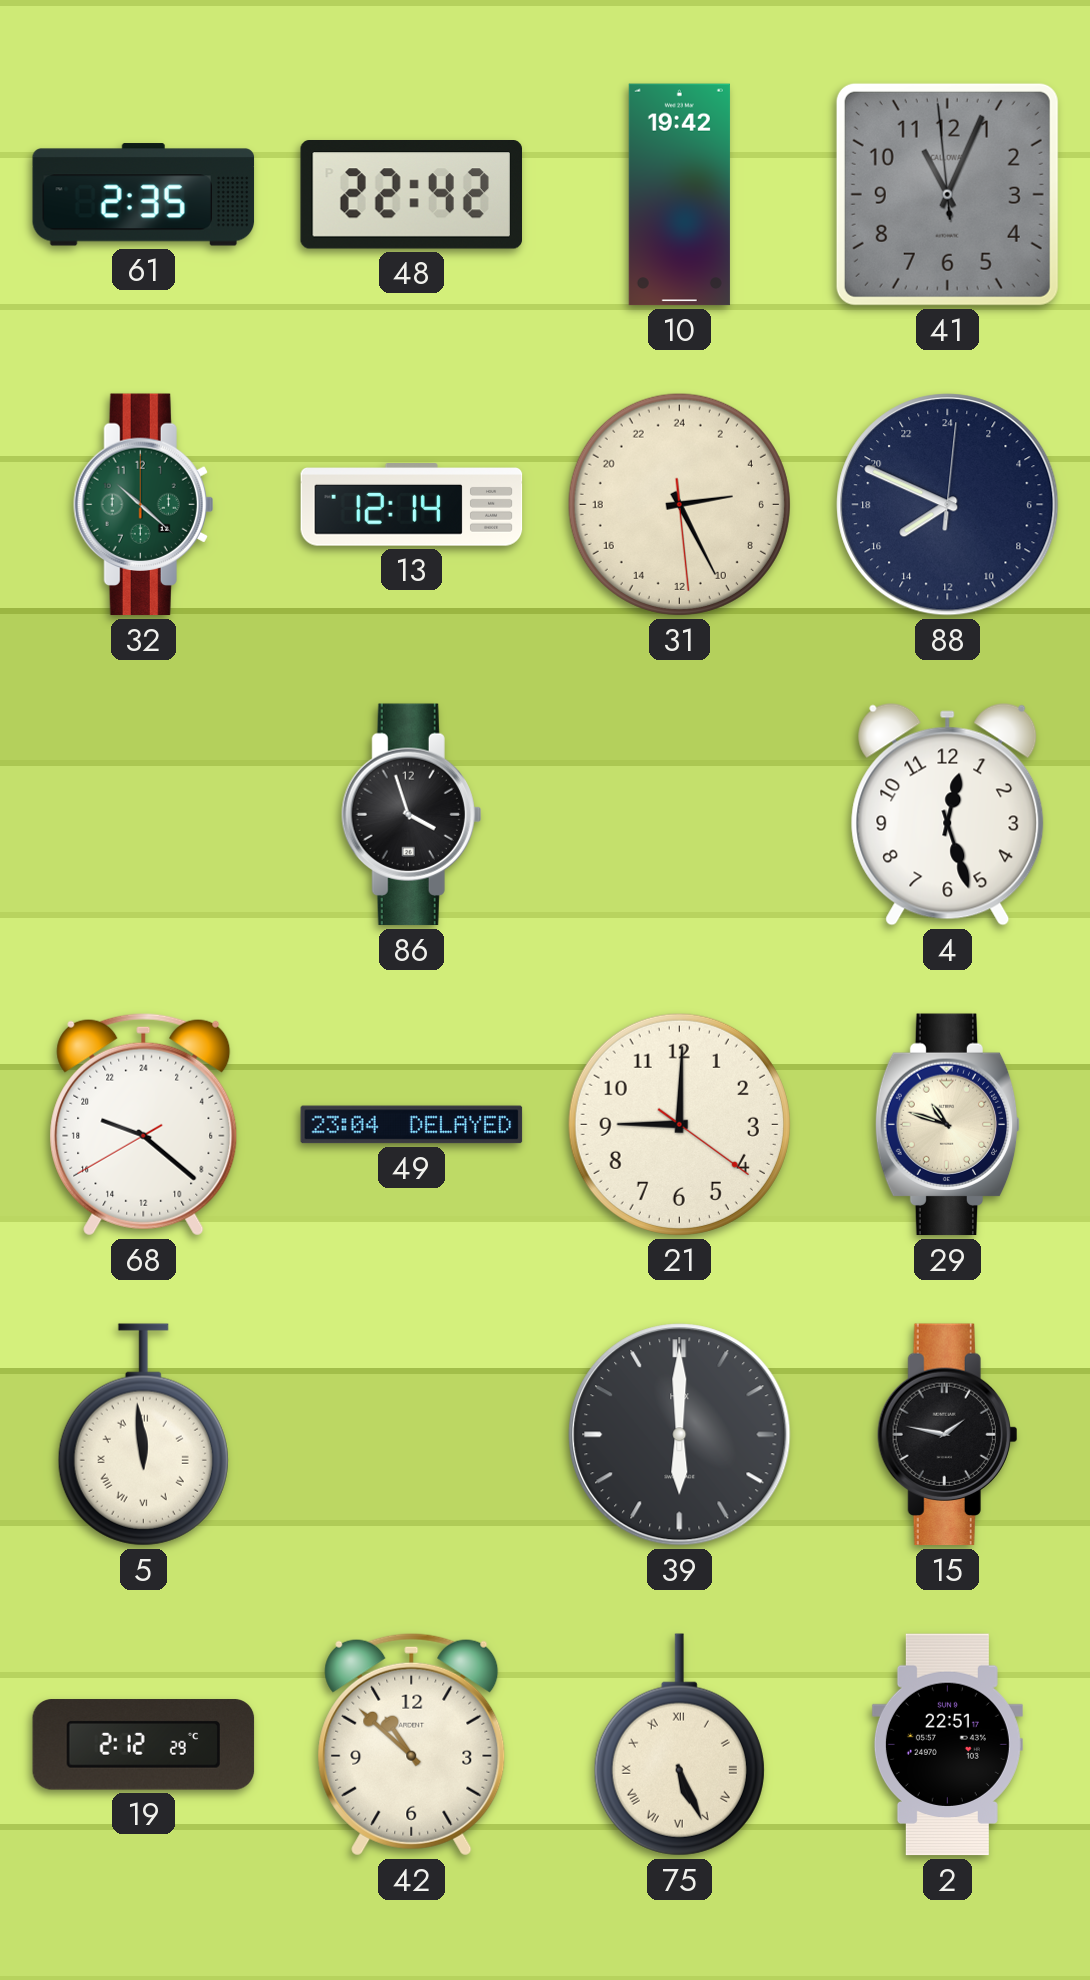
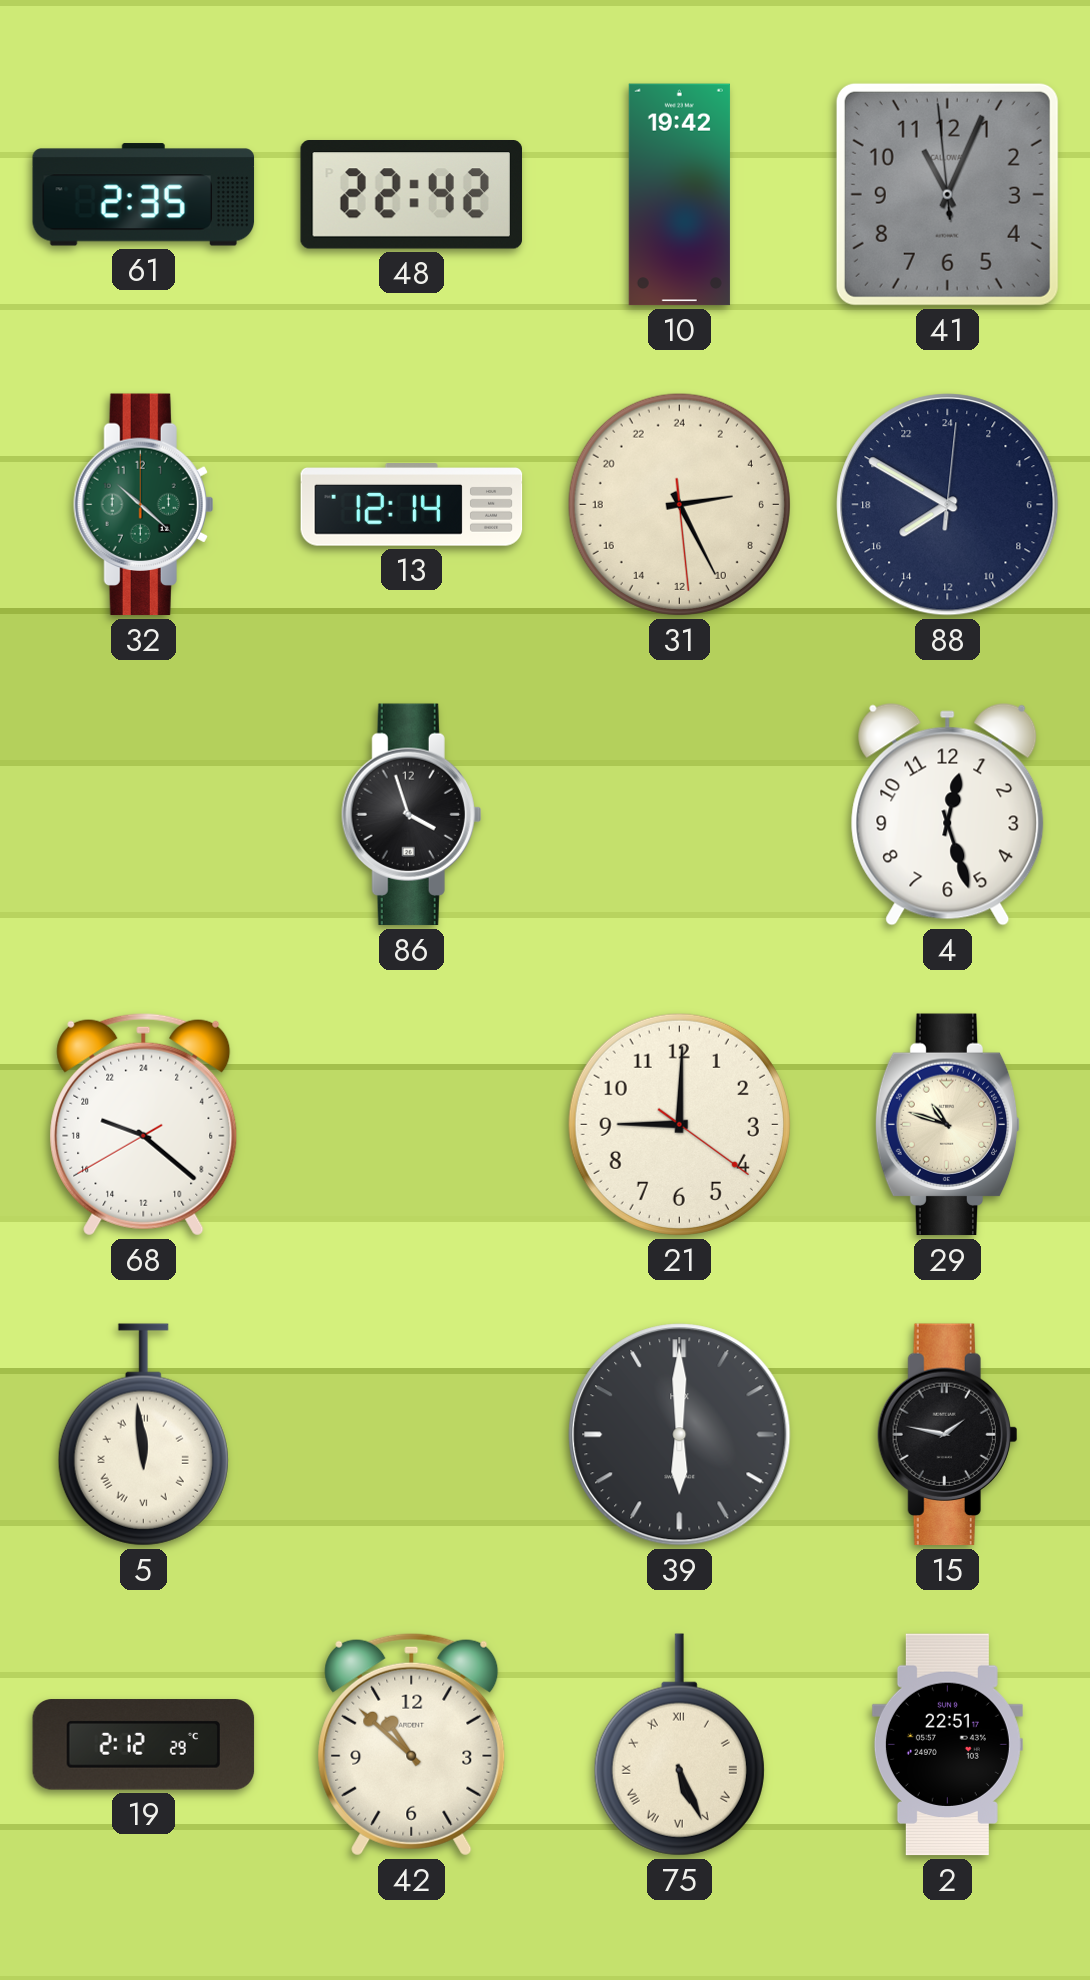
88: 15:49 -> 15:50 (948, 505)
49: 23:04 -> none (412, 1125)
